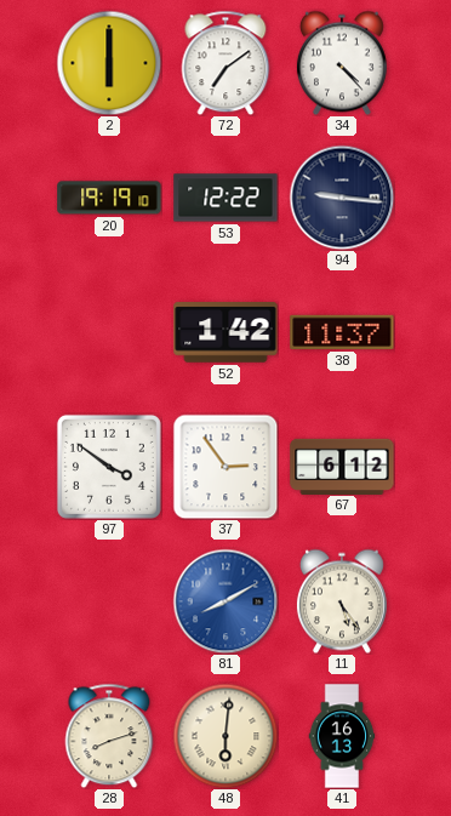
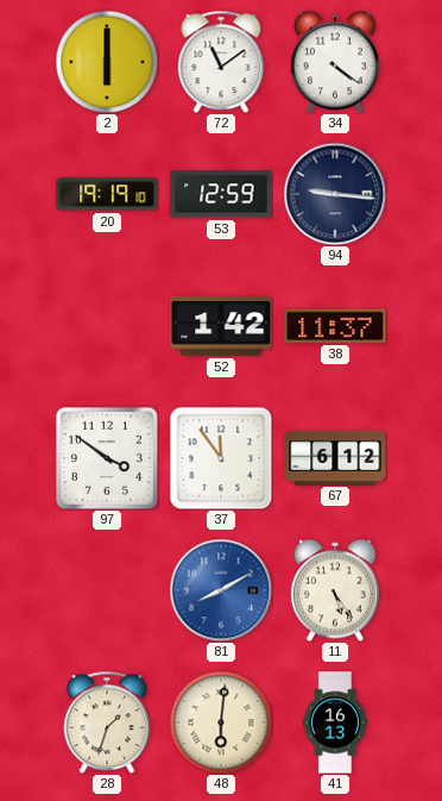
72: 7:09 -> 11:09 (221, 62)
34: 4:23 -> 4:21 (335, 62)
53: 12:22 -> 12:59 (221, 194)
37: 2:54 -> 11:54 (221, 458)
28: 8:12 -> 1:33 (107, 722)
